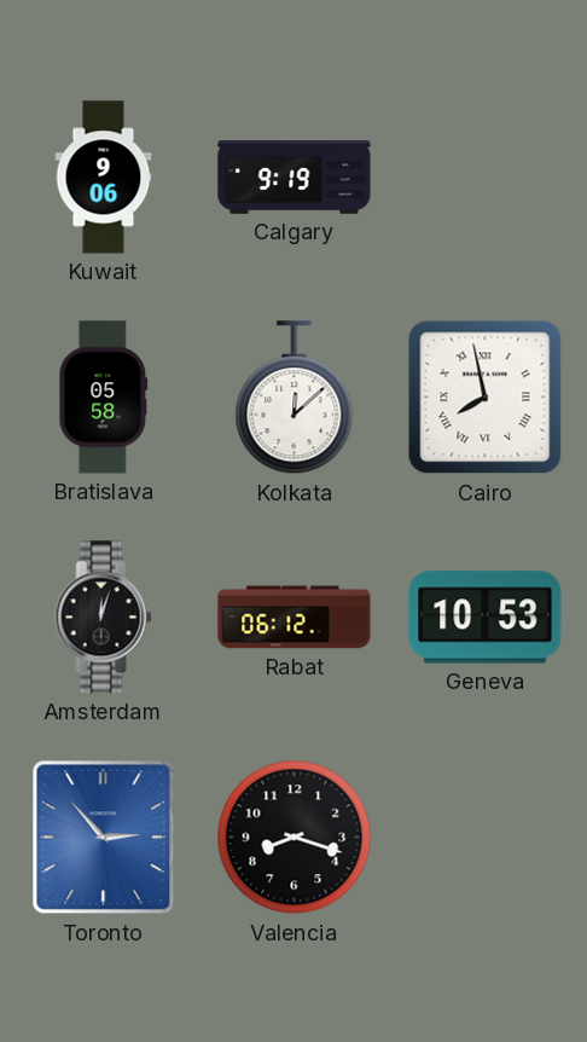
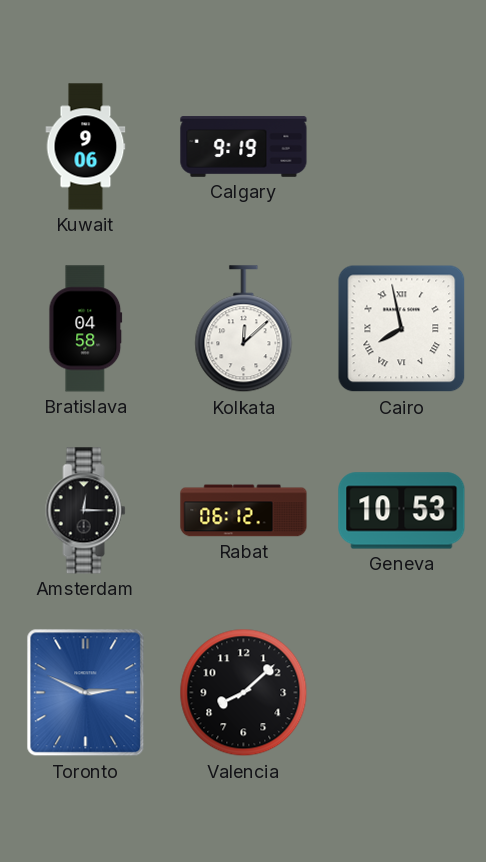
Bratislava: 05:58 -> 04:58 (86, 329)
Amsterdam: 12:03 -> 12:15 (86, 511)
Toronto: 2:53 -> 2:49 (86, 693)
Valencia: 8:18 -> 8:08 (244, 693)
